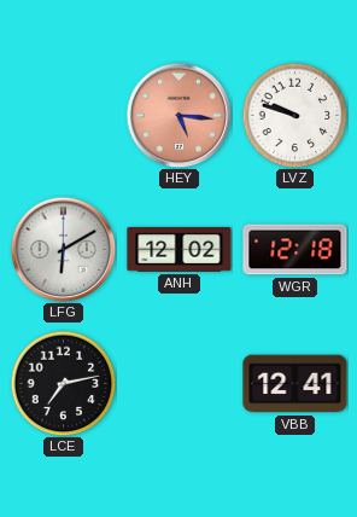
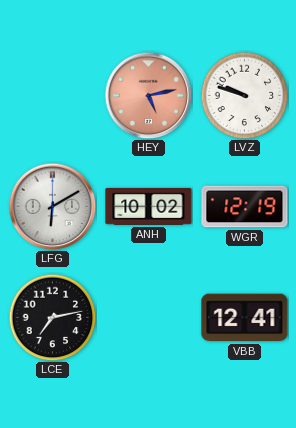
HEY: 5:16 -> 5:13 (148, 95)
ANH: 12:02 -> 10:02 (149, 206)
WGR: 12:18 -> 12:19 (245, 207)
